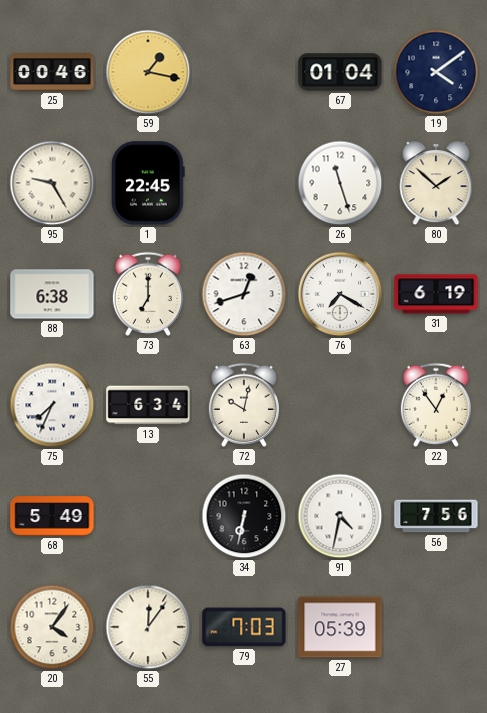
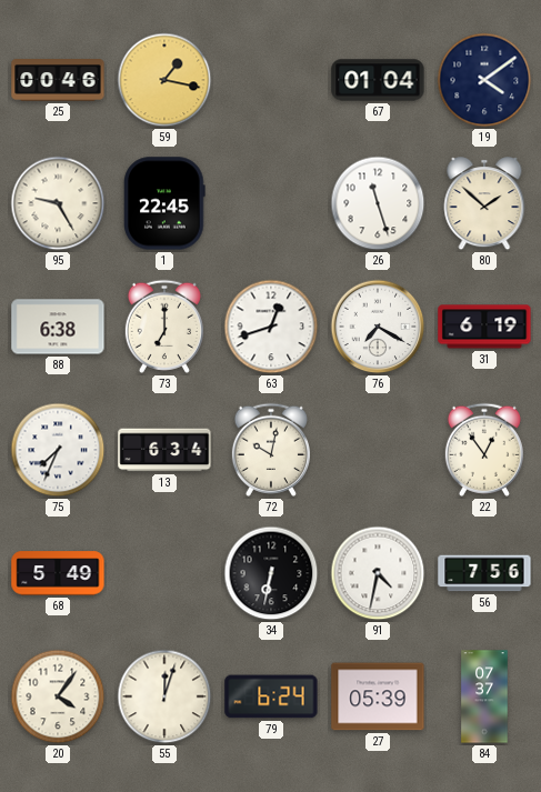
55: 12:06 -> 12:03 (164, 696)
79: 7:03 -> 6:24 (271, 696)
84: none -> 07:37 (484, 696)
